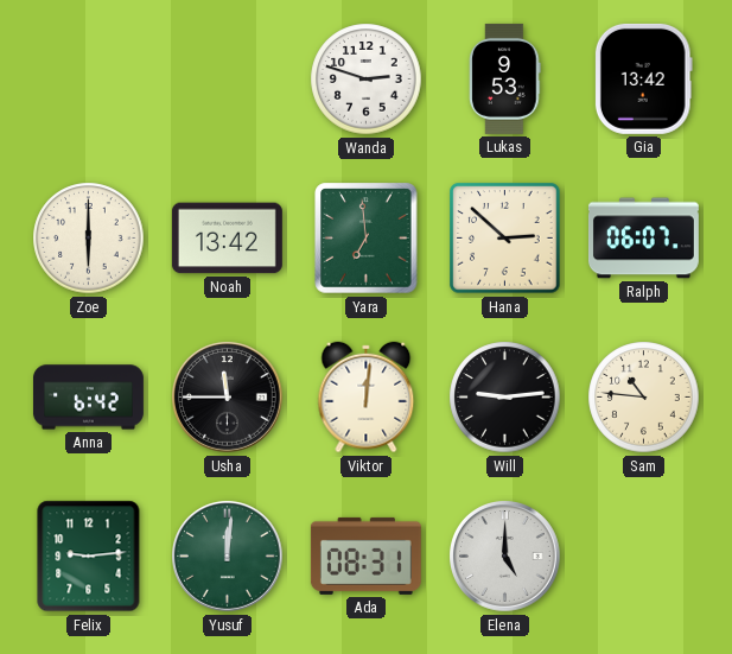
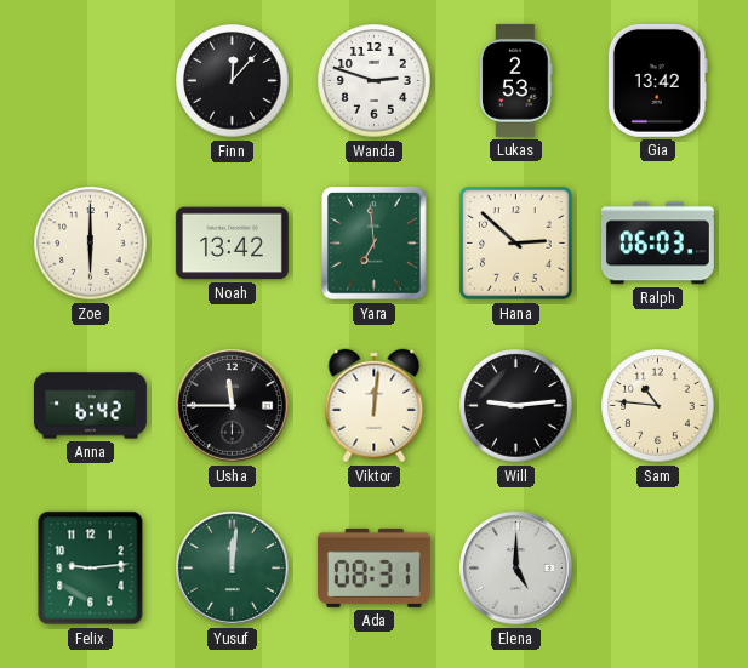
Finn: none -> 12:07 (233, 81)
Lukas: 9:53 -> 2:53 (516, 80)
Ralph: 06:07 -> 06:03 (657, 244)
